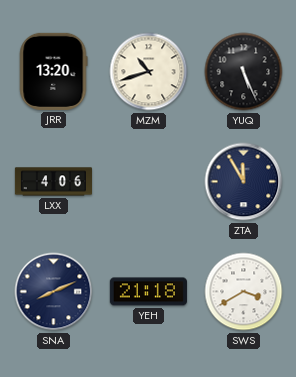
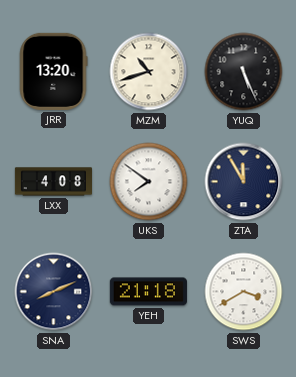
LXX: 4:06 -> 4:08 (53, 182)
UKS: none -> 7:51 (149, 182)
